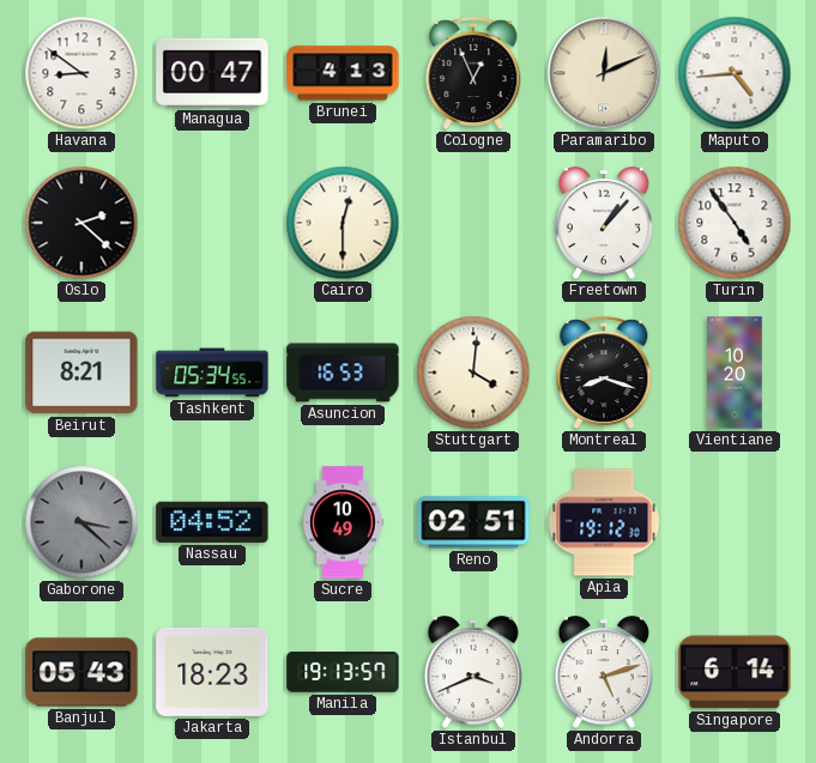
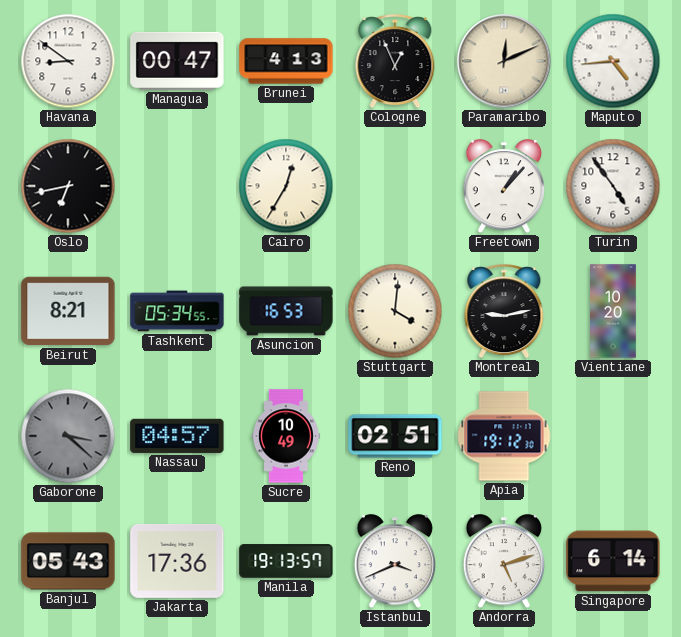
Oslo: 2:22 -> 6:43 (68, 186)
Cairo: 12:30 -> 12:35 (286, 186)
Montreal: 8:18 -> 9:13 (504, 312)
Nassau: 04:52 -> 04:57 (177, 436)
Jakarta: 18:23 -> 17:36 (177, 561)
